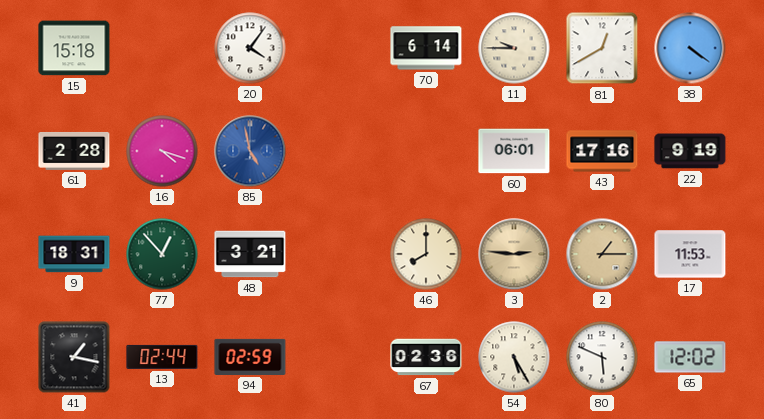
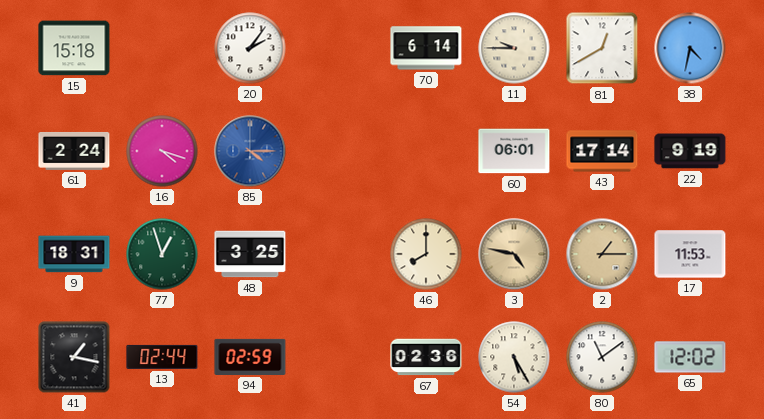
20: 4:06 -> 2:06 (250, 48)
38: 4:21 -> 4:32 (690, 48)
61: 2:28 -> 2:24 (74, 151)
85: 4:58 -> 4:15 (250, 151)
43: 17:16 -> 17:14 (602, 151)
77: 12:53 -> 12:57 (162, 254)
48: 3:21 -> 3:25 (250, 254)
3: 2:46 -> 4:47 (514, 254)
80: 5:49 -> 11:09 (602, 357)
